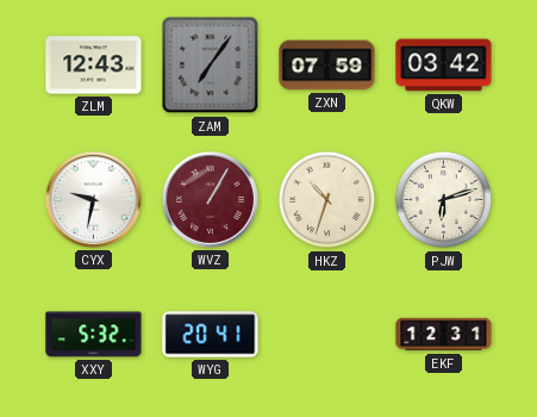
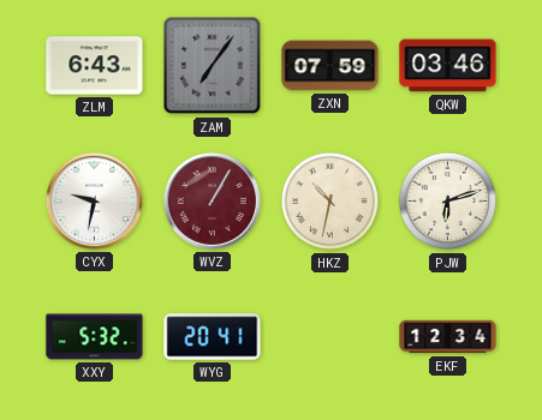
ZLM: 12:43 -> 6:43 (95, 66)
QKW: 03:42 -> 03:46 (448, 66)
HKZ: 10:33 -> 10:32 (330, 202)
EKF: 12:31 -> 12:34 (448, 337)
